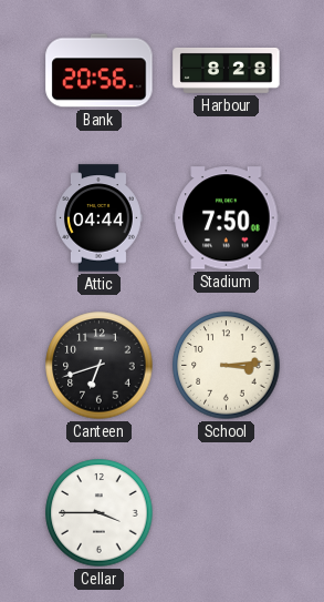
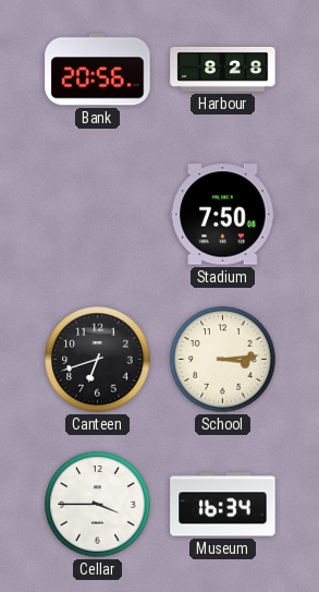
Attic: 04:44 -> none (100, 218)
Museum: none -> 16:34 (223, 505)
